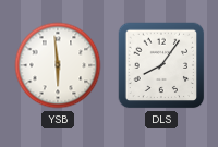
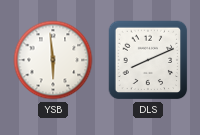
DLS: 8:06 -> 8:11 (148, 60)
